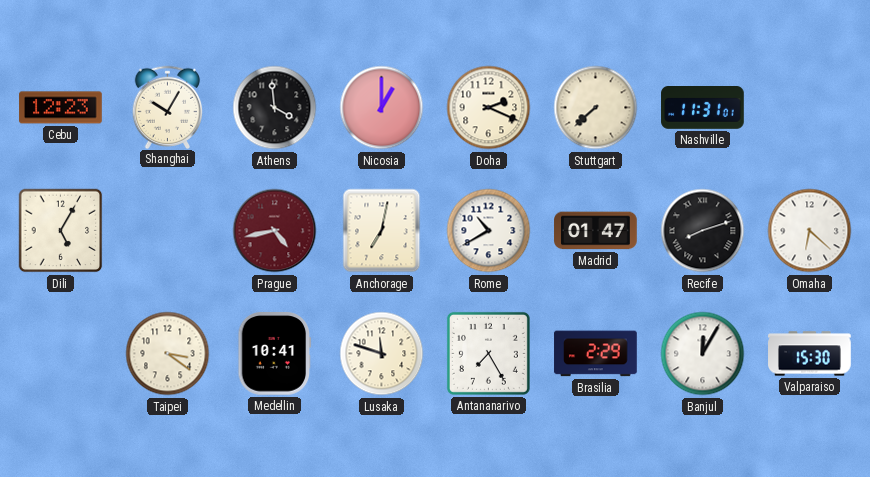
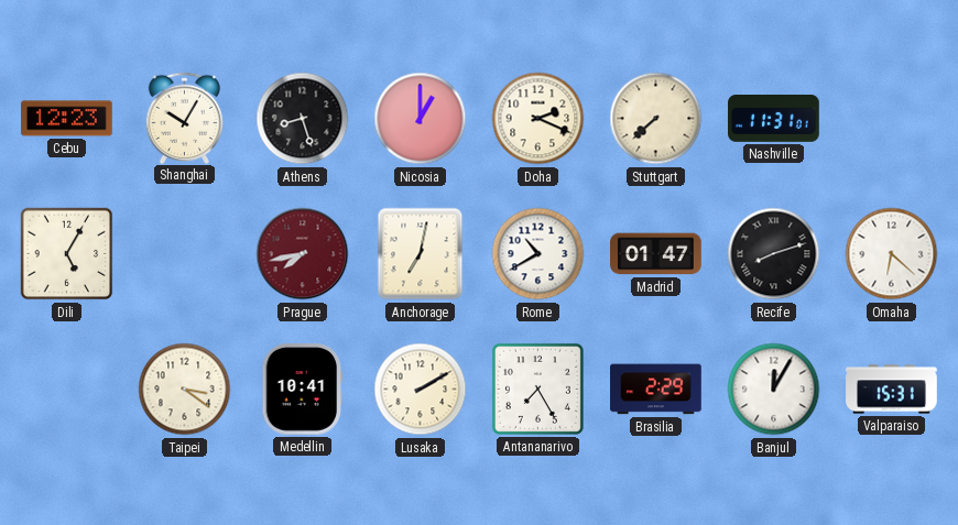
Athens: 3:59 -> 8:27 (303, 119)
Prague: 4:43 -> 7:43 (303, 254)
Lusaka: 11:48 -> 2:10 (421, 390)
Valparaiso: 15:30 -> 15:31 (892, 390)
